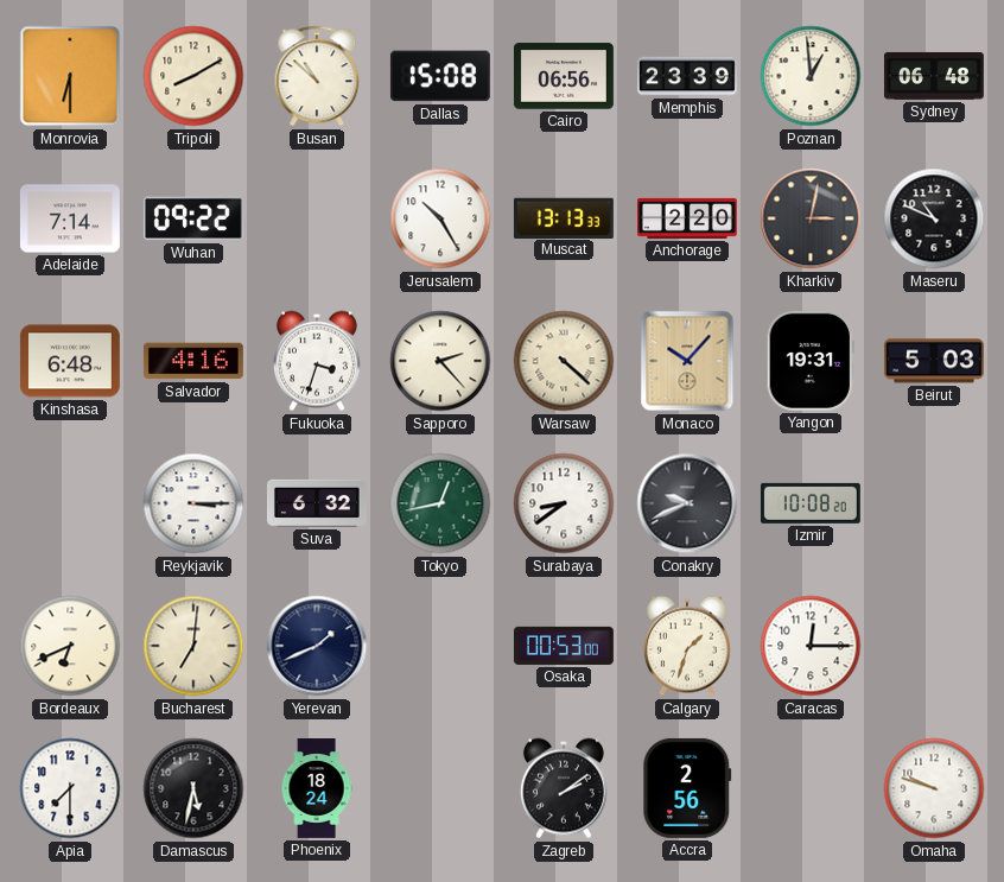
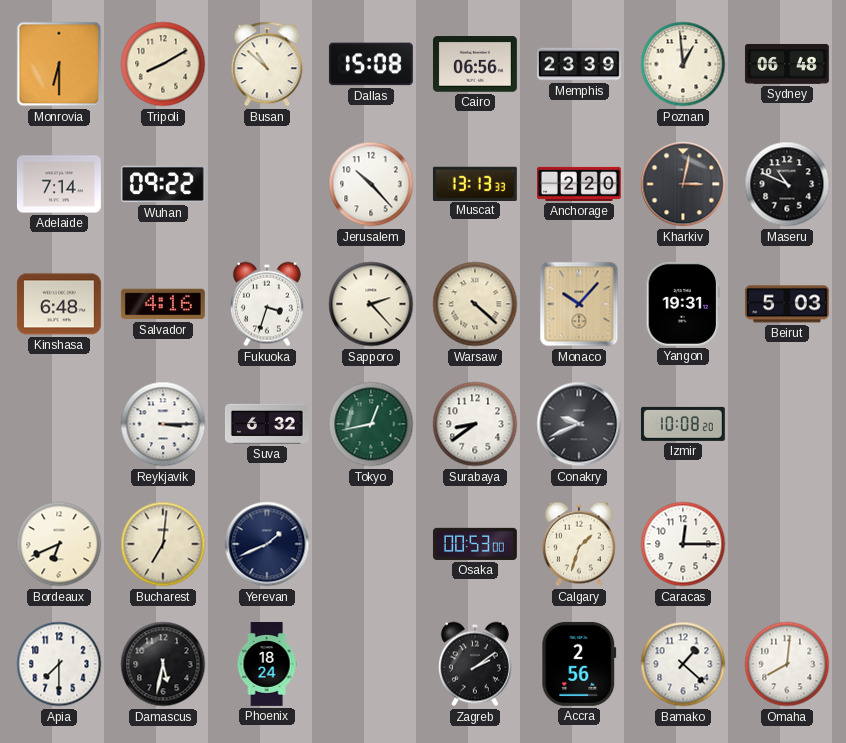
Jerusalem: 10:25 -> 10:23 (371, 184)
Bamako: none -> 1:22 (683, 664)
Omaha: 9:48 -> 8:01 (787, 664)
